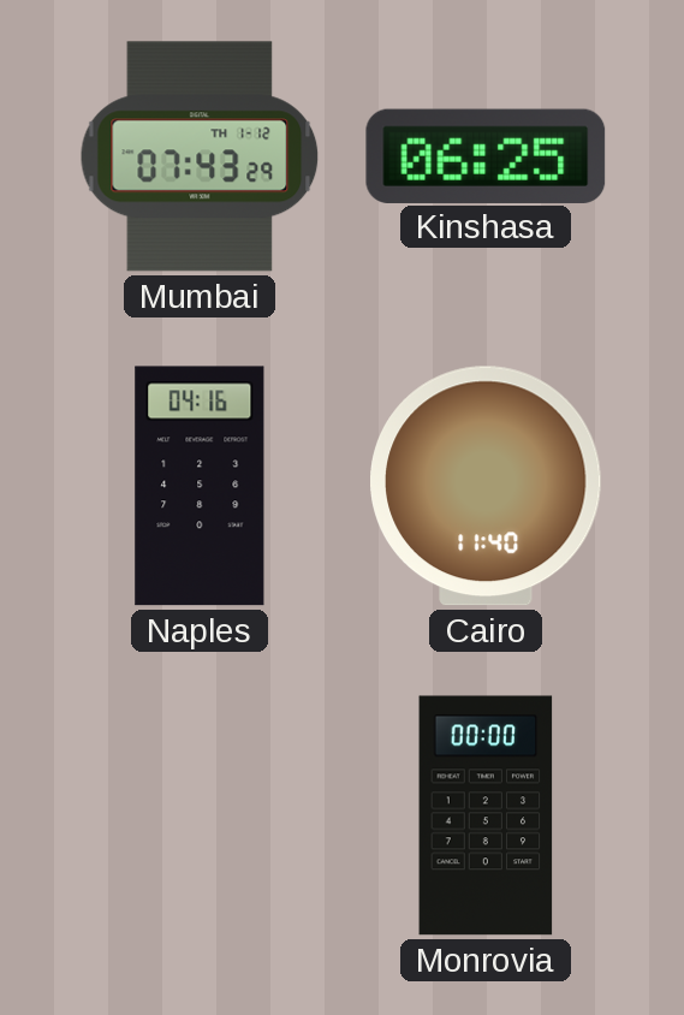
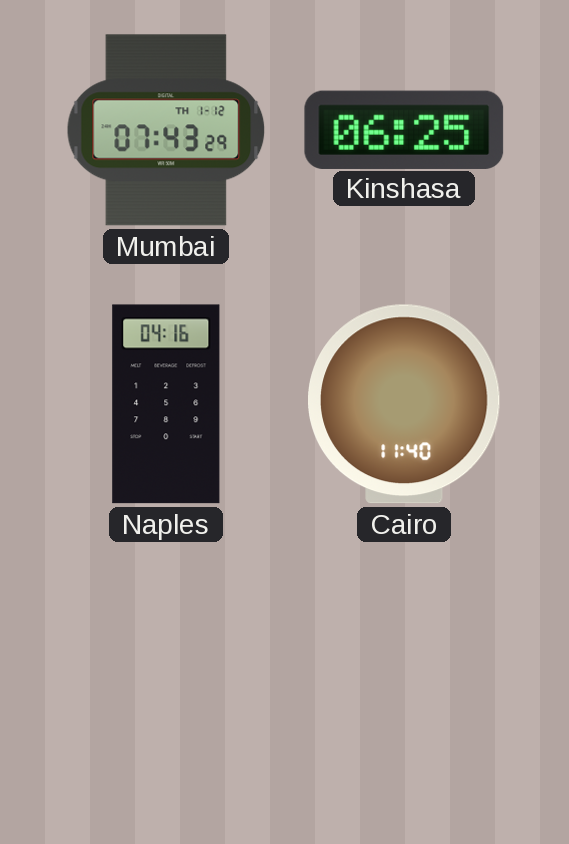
Monrovia: 00:00 -> none (486, 815)
